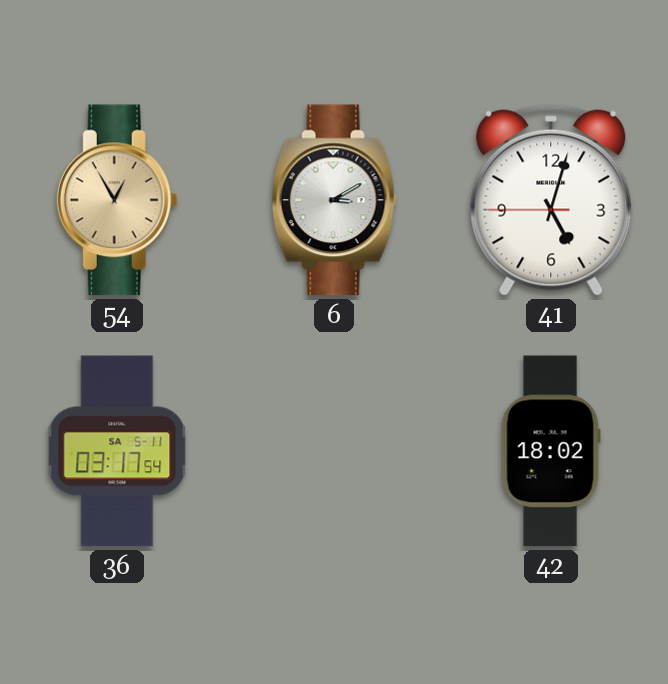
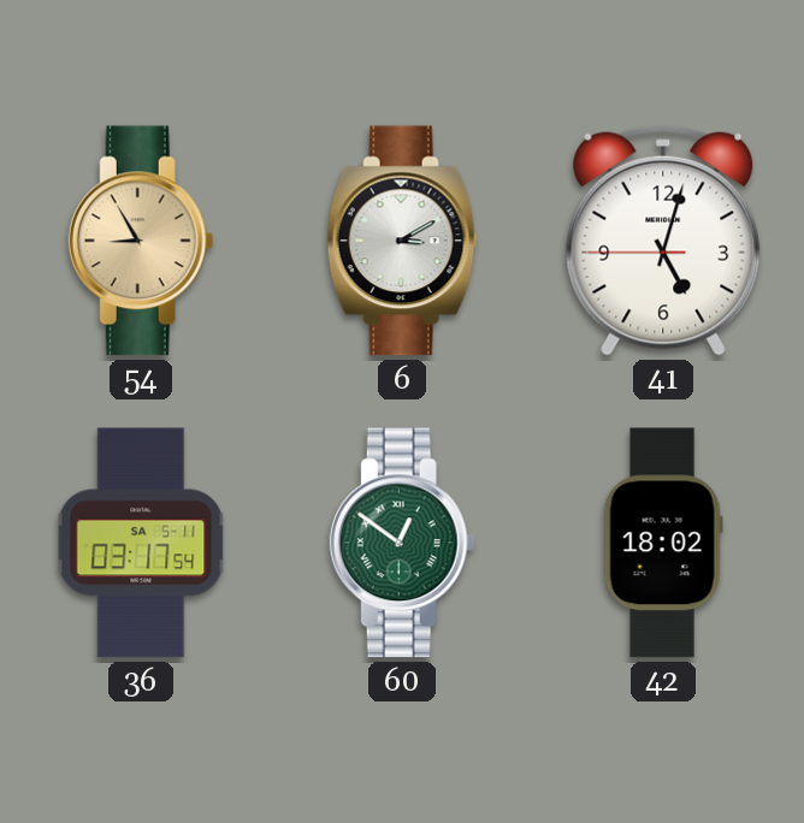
54: 12:55 -> 8:55 (141, 241)
60: none -> 12:51 (402, 543)
